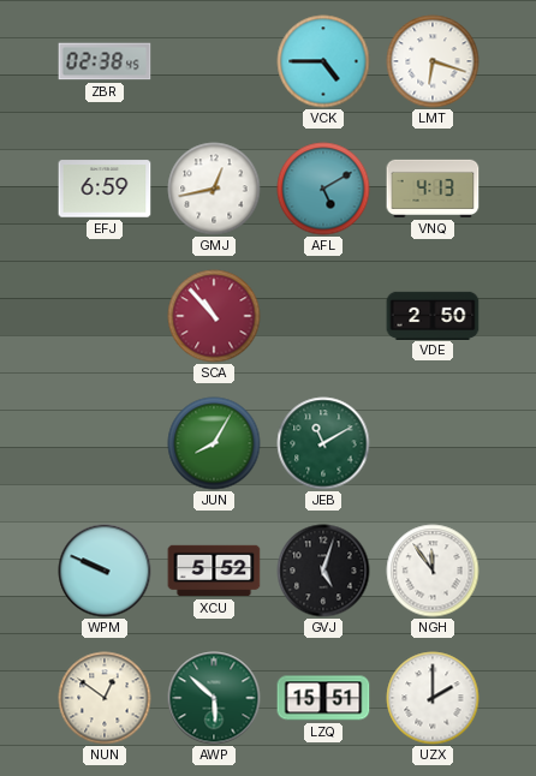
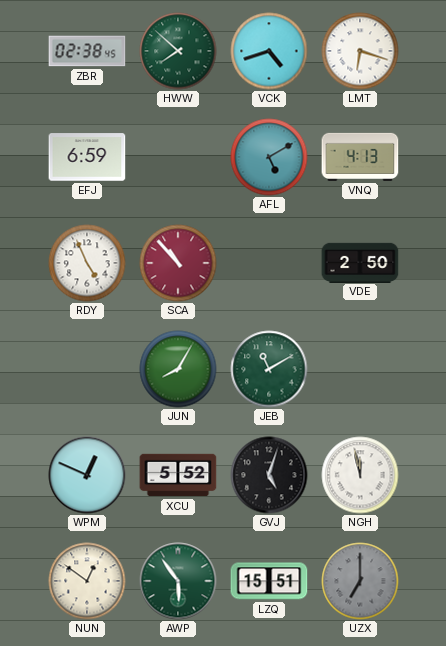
HWW: none -> 7:52 (178, 51)
VCK: 4:45 -> 4:42 (269, 51)
GMJ: 12:43 -> none (214, 189)
RDY: none -> 4:56 (87, 263)
WPM: 9:49 -> 12:49 (87, 475)
NGH: 11:54 -> 11:58 (360, 475)
AWP: 5:52 -> 5:54 (178, 581)
UZX: 2:00 -> 7:00 (360, 581)
UZX dial: white -> grey (360, 581)
